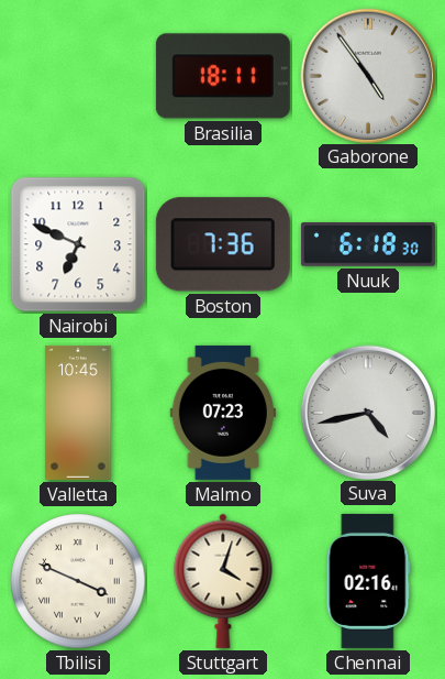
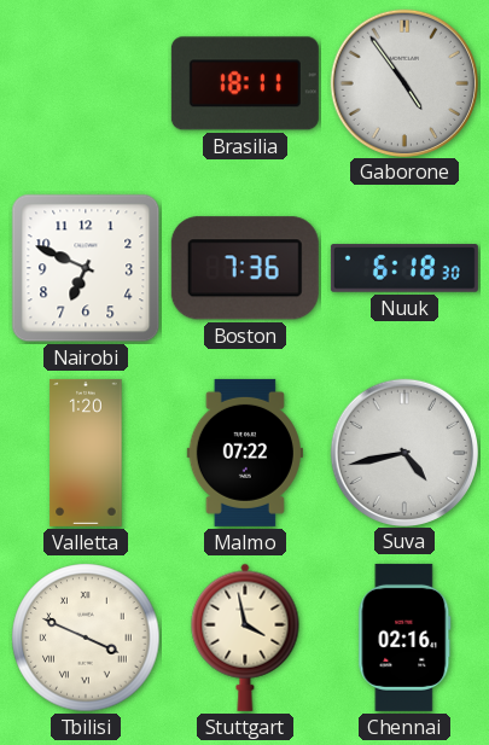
Valletta: 10:45 -> 1:20 (86, 453)
Malmo: 07:23 -> 07:22 (245, 453)
Stuttgart: 4:03 -> 3:58 (245, 638)
